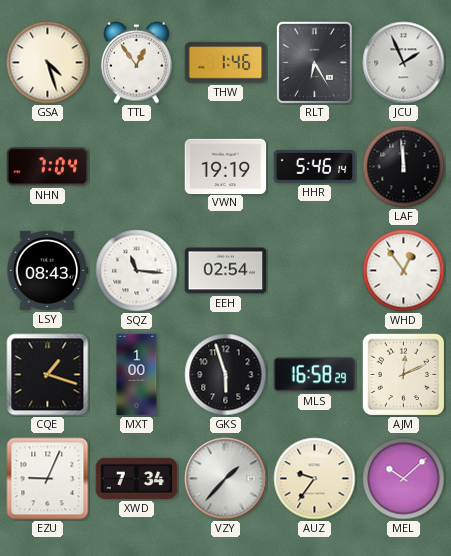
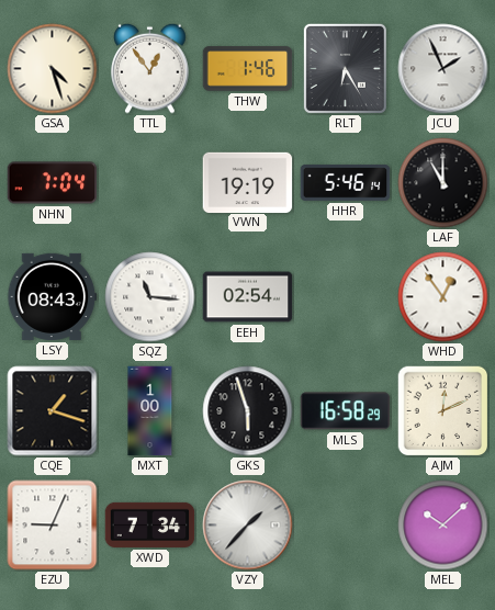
LAF: 11:59 -> 11:00 (443, 183)
AUZ: 9:36 -> none (315, 479)
